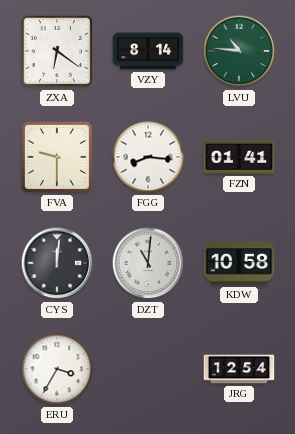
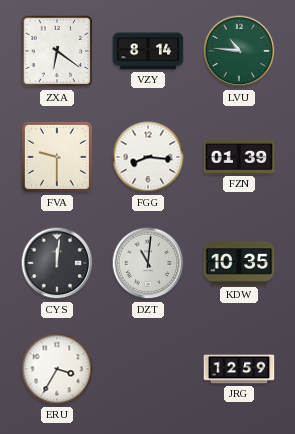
FZN: 01:41 -> 01:39 (239, 157)
KDW: 10:58 -> 10:35 (239, 263)
JRG: 12:54 -> 12:59 (239, 369)
